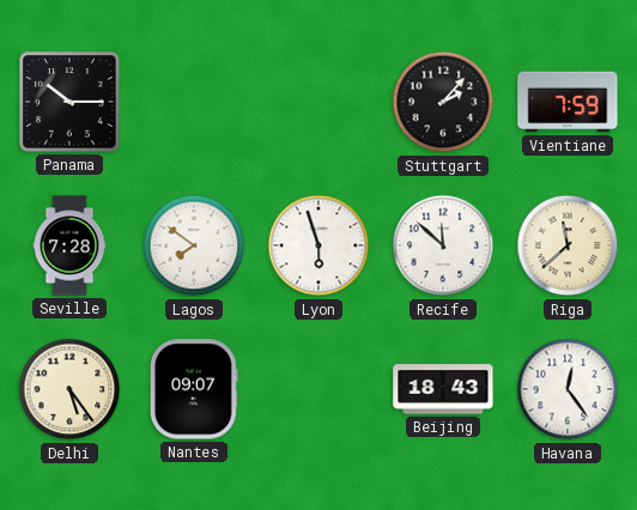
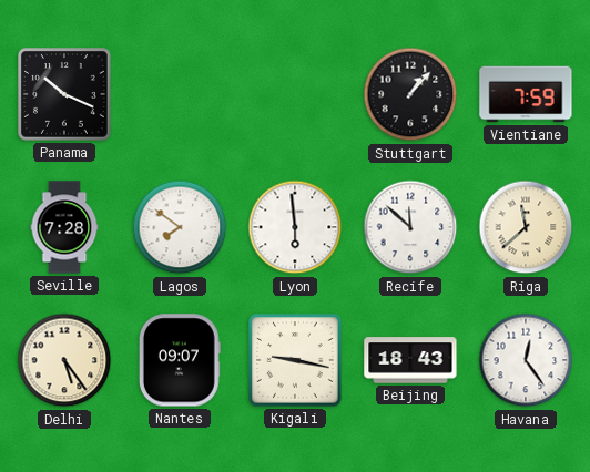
Panama: 10:15 -> 10:19 (65, 95)
Stuttgart: 2:07 -> 1:07 (410, 94)
Lyon: 5:57 -> 5:59 (295, 227)
Kigali: none -> 9:17 (296, 361)
